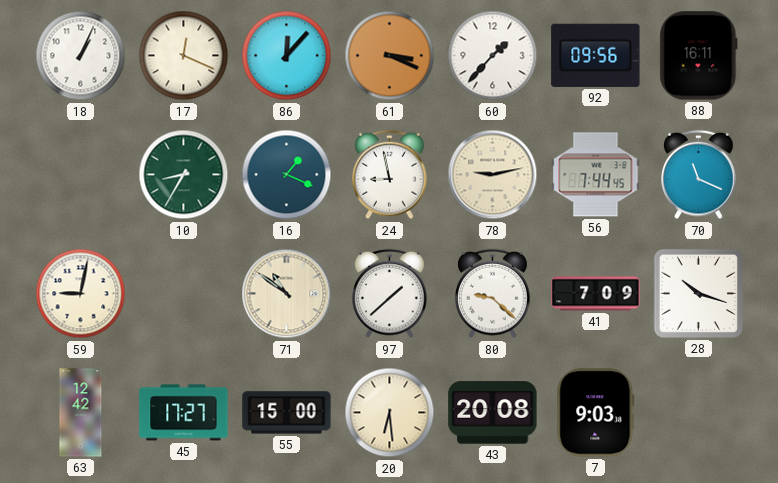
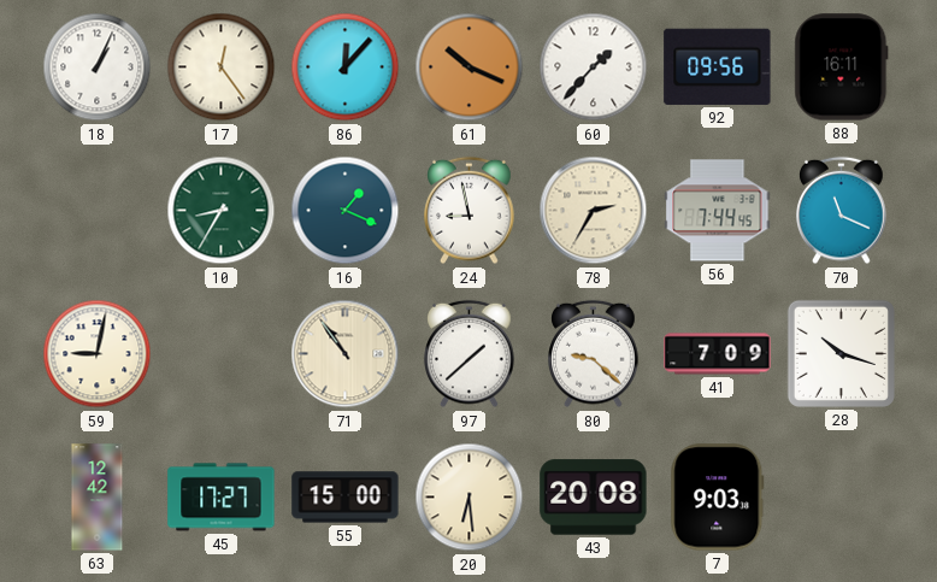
17: 12:19 -> 12:24 (222, 67)
61: 3:19 -> 10:19 (470, 67)
78: 9:13 -> 2:35 (594, 211)
71: 10:51 -> 10:54 (346, 354)
